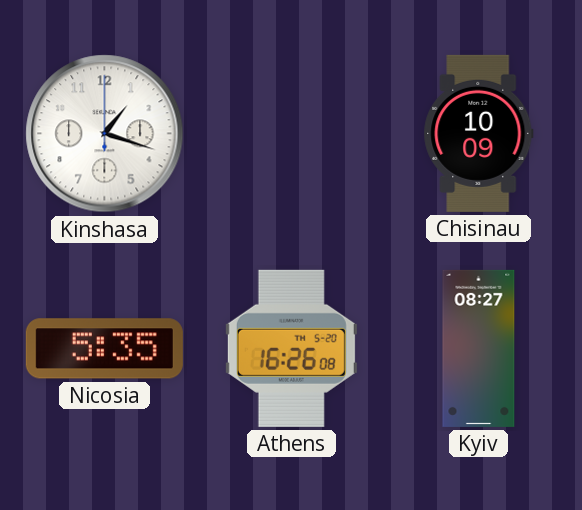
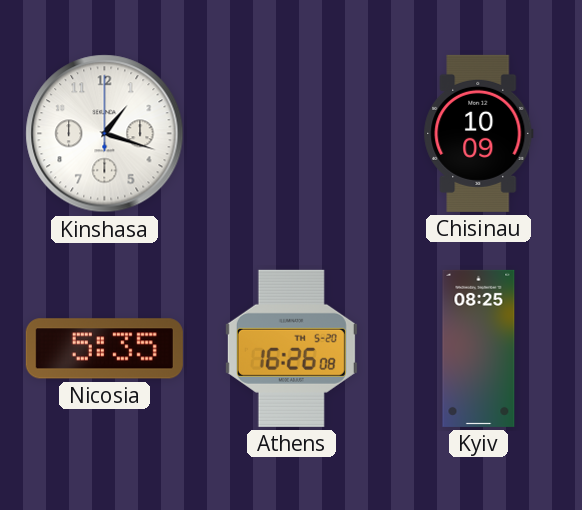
Kyiv: 08:27 -> 08:25 (479, 348)
